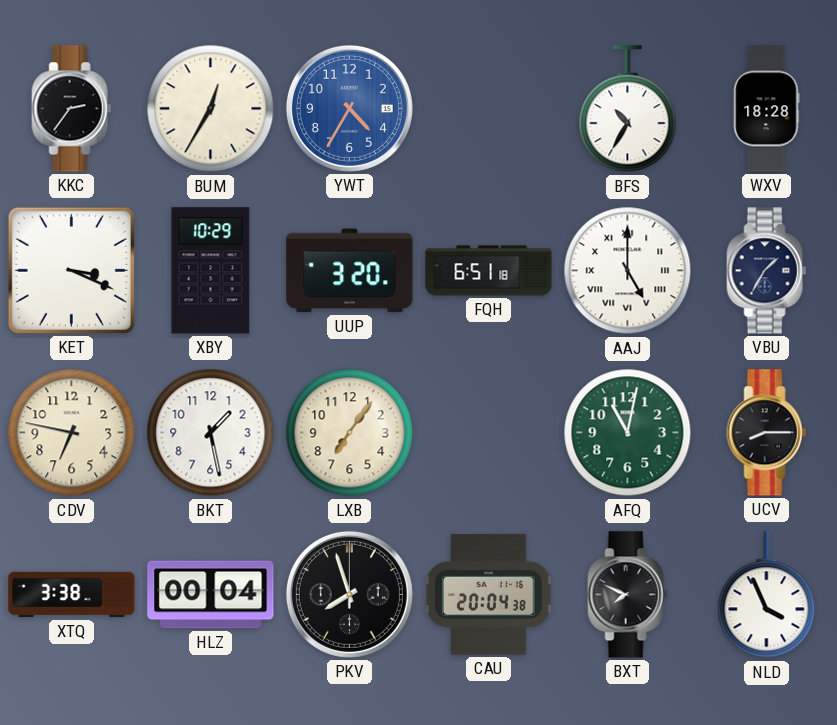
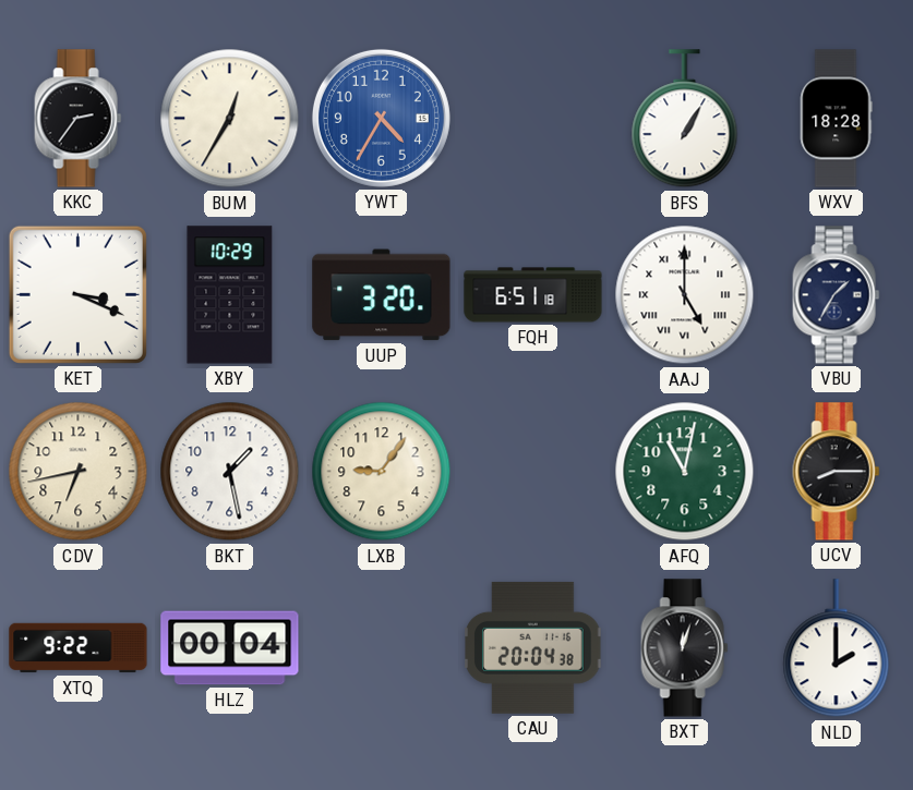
BFS: 10:35 -> 1:05 (685, 119)
CDV: 6:47 -> 6:43 (79, 472)
LXB: 7:06 -> 9:06 (382, 472)
XTQ: 3:38 -> 9:22 (79, 648)
PKV: 7:57 -> none (349, 594)
BXT: 7:49 -> 12:03 (685, 648)
NLD: 3:56 -> 2:00 (837, 648)
